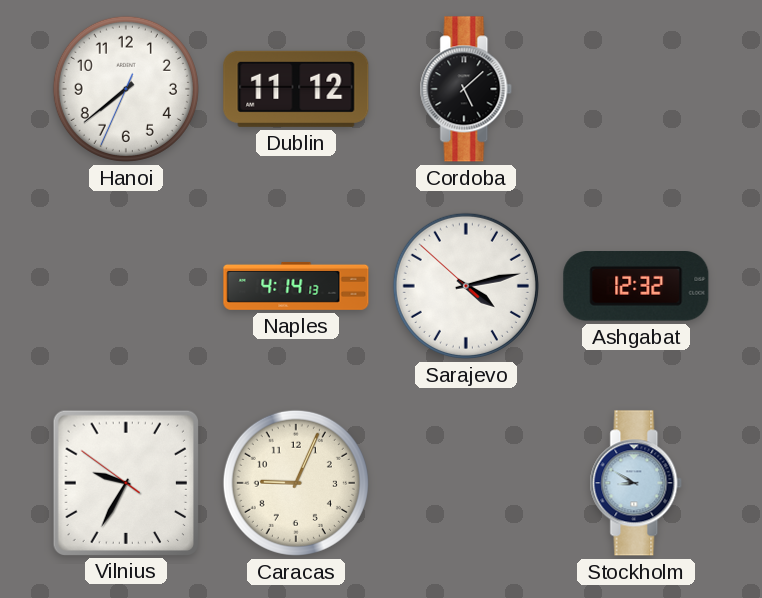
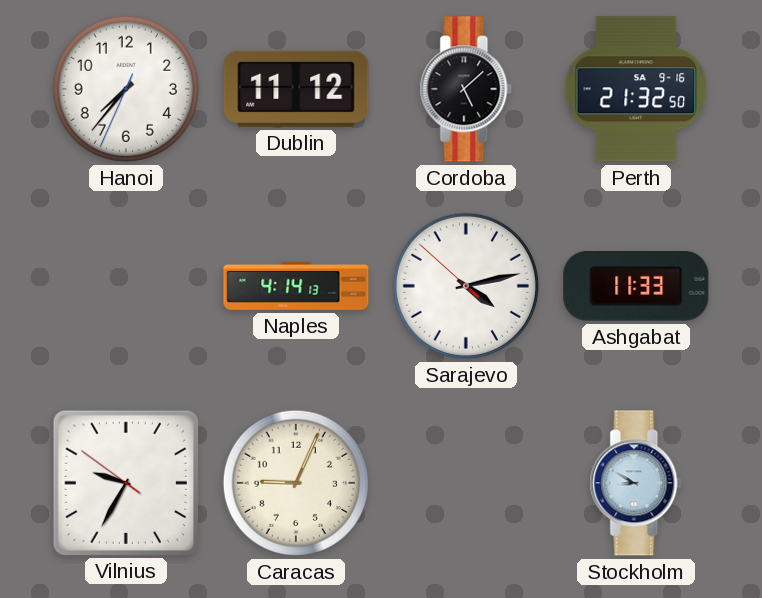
Hanoi: 7:38 -> 7:36 (126, 89)
Perth: none -> 21:32 (636, 89)
Ashgabat: 12:32 -> 11:33 (636, 286)
